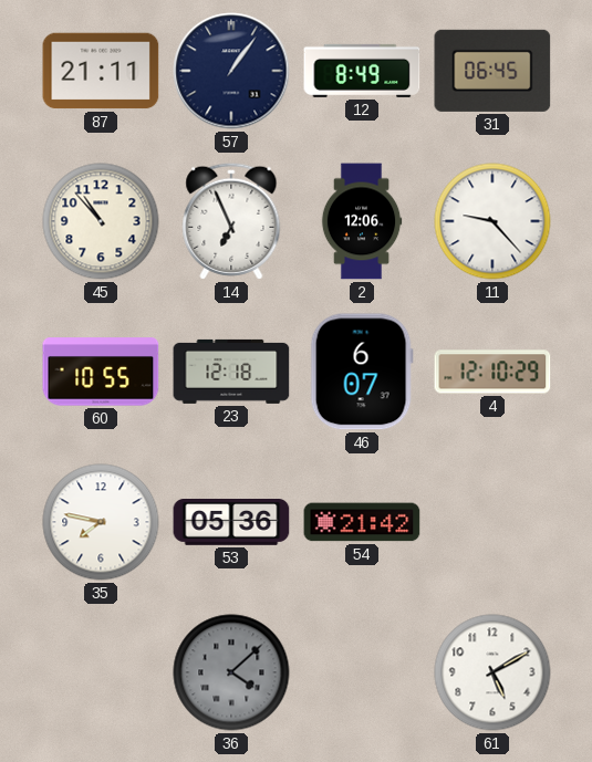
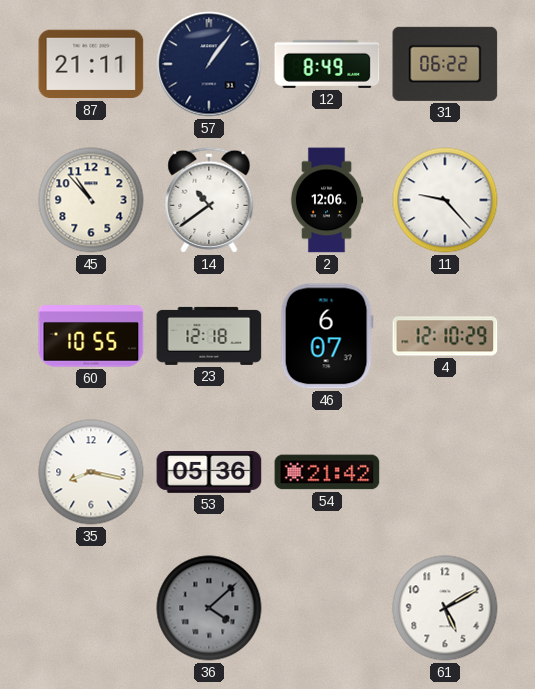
31: 06:45 -> 06:22 (445, 64)
14: 6:56 -> 10:39 (209, 200)
35: 7:47 -> 8:17 (91, 472)
